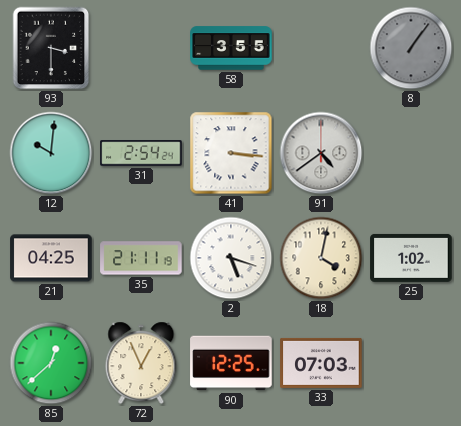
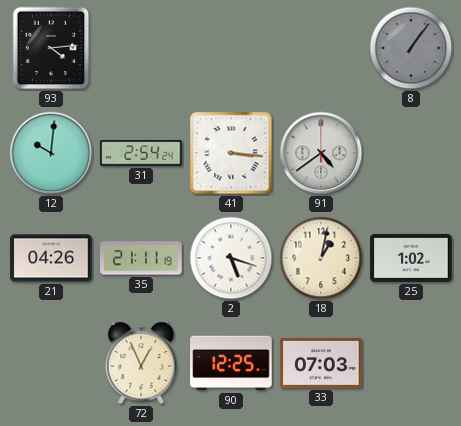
93: 3:30 -> 4:14 (51, 48)
58: 3:55 -> none (231, 48)
21: 04:25 -> 04:26 (51, 258)
18: 4:02 -> 1:02 (321, 258)
85: 12:38 -> none (51, 363)
